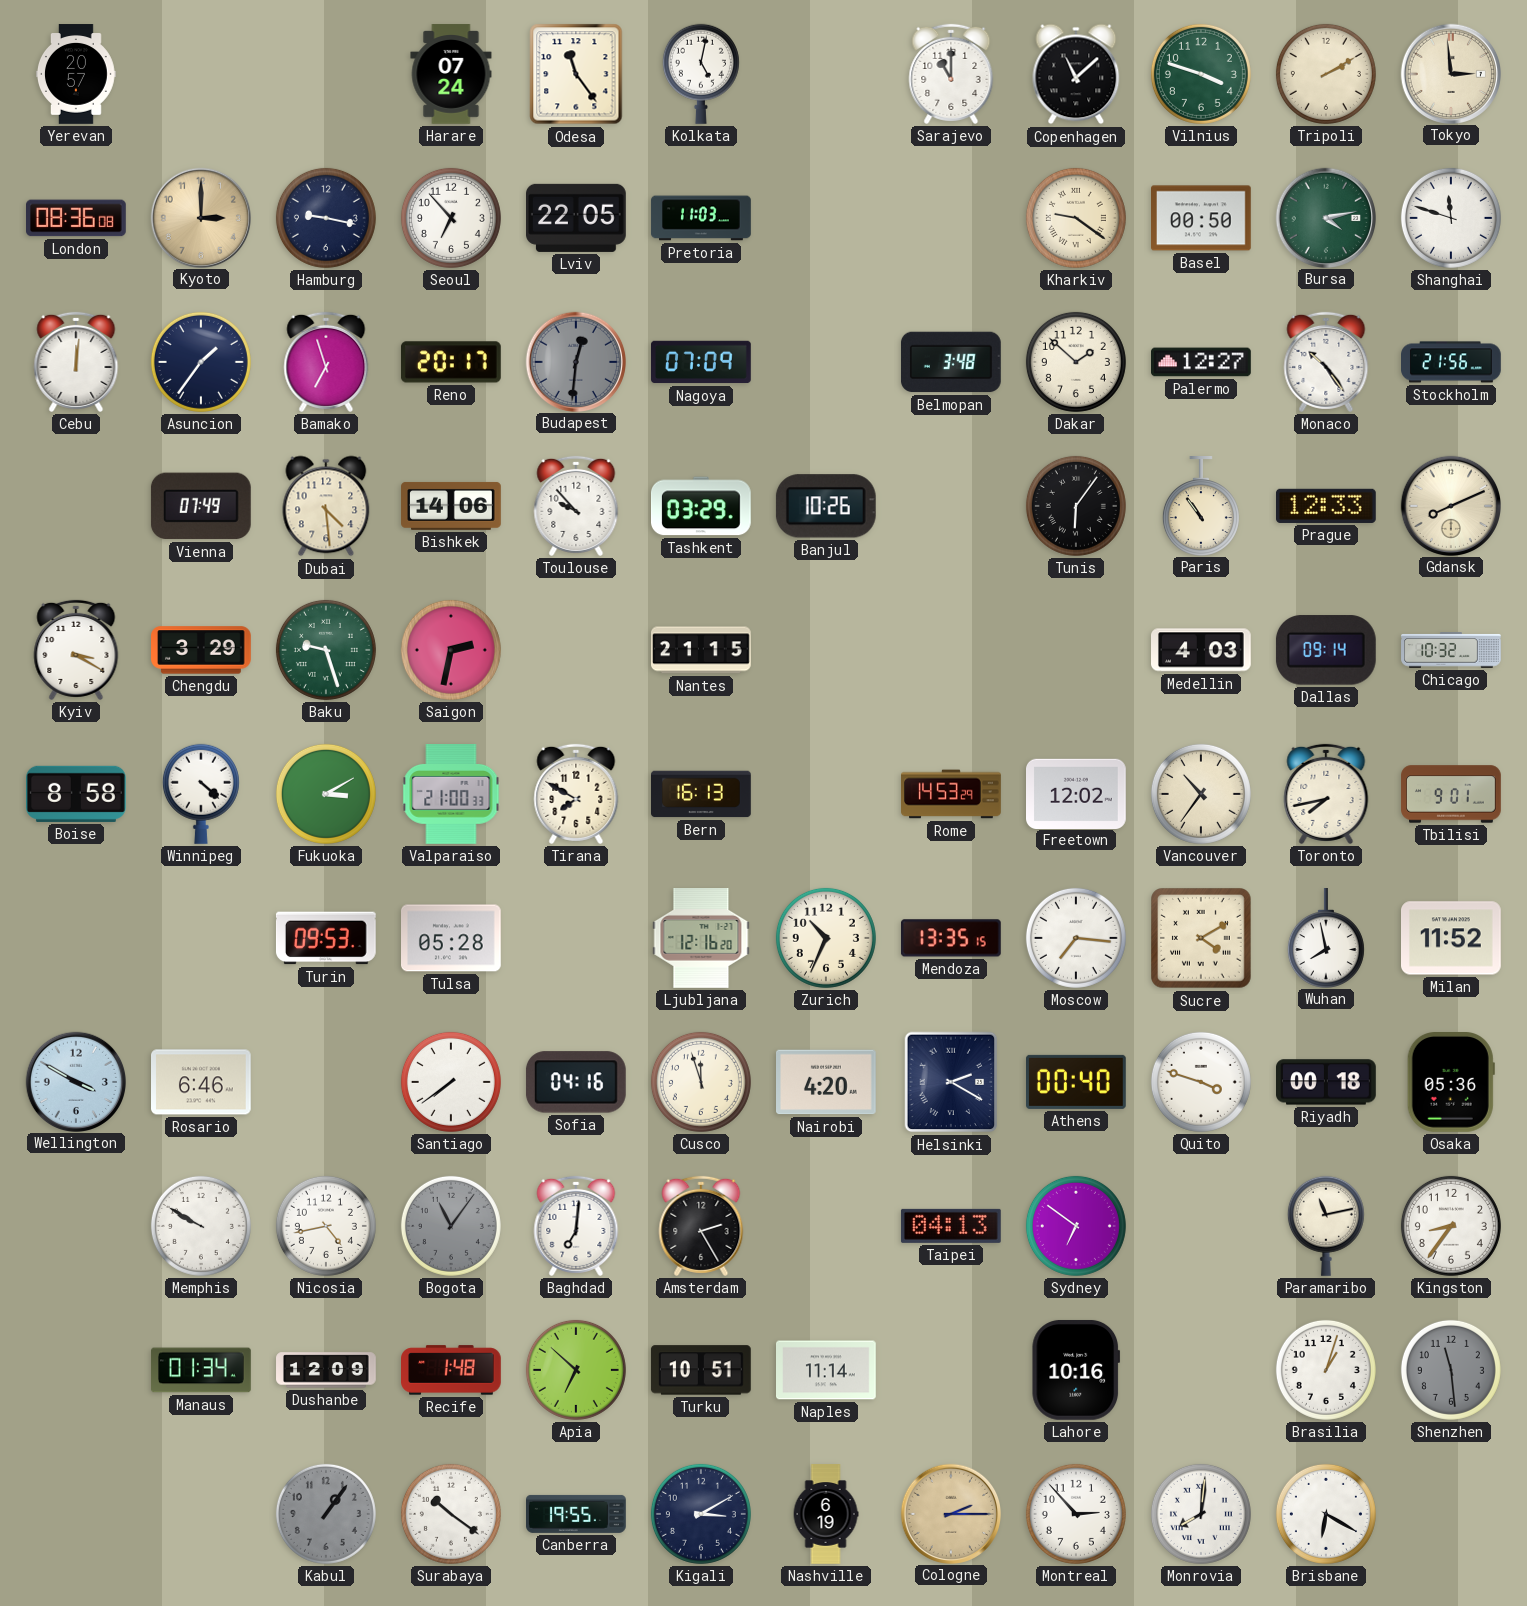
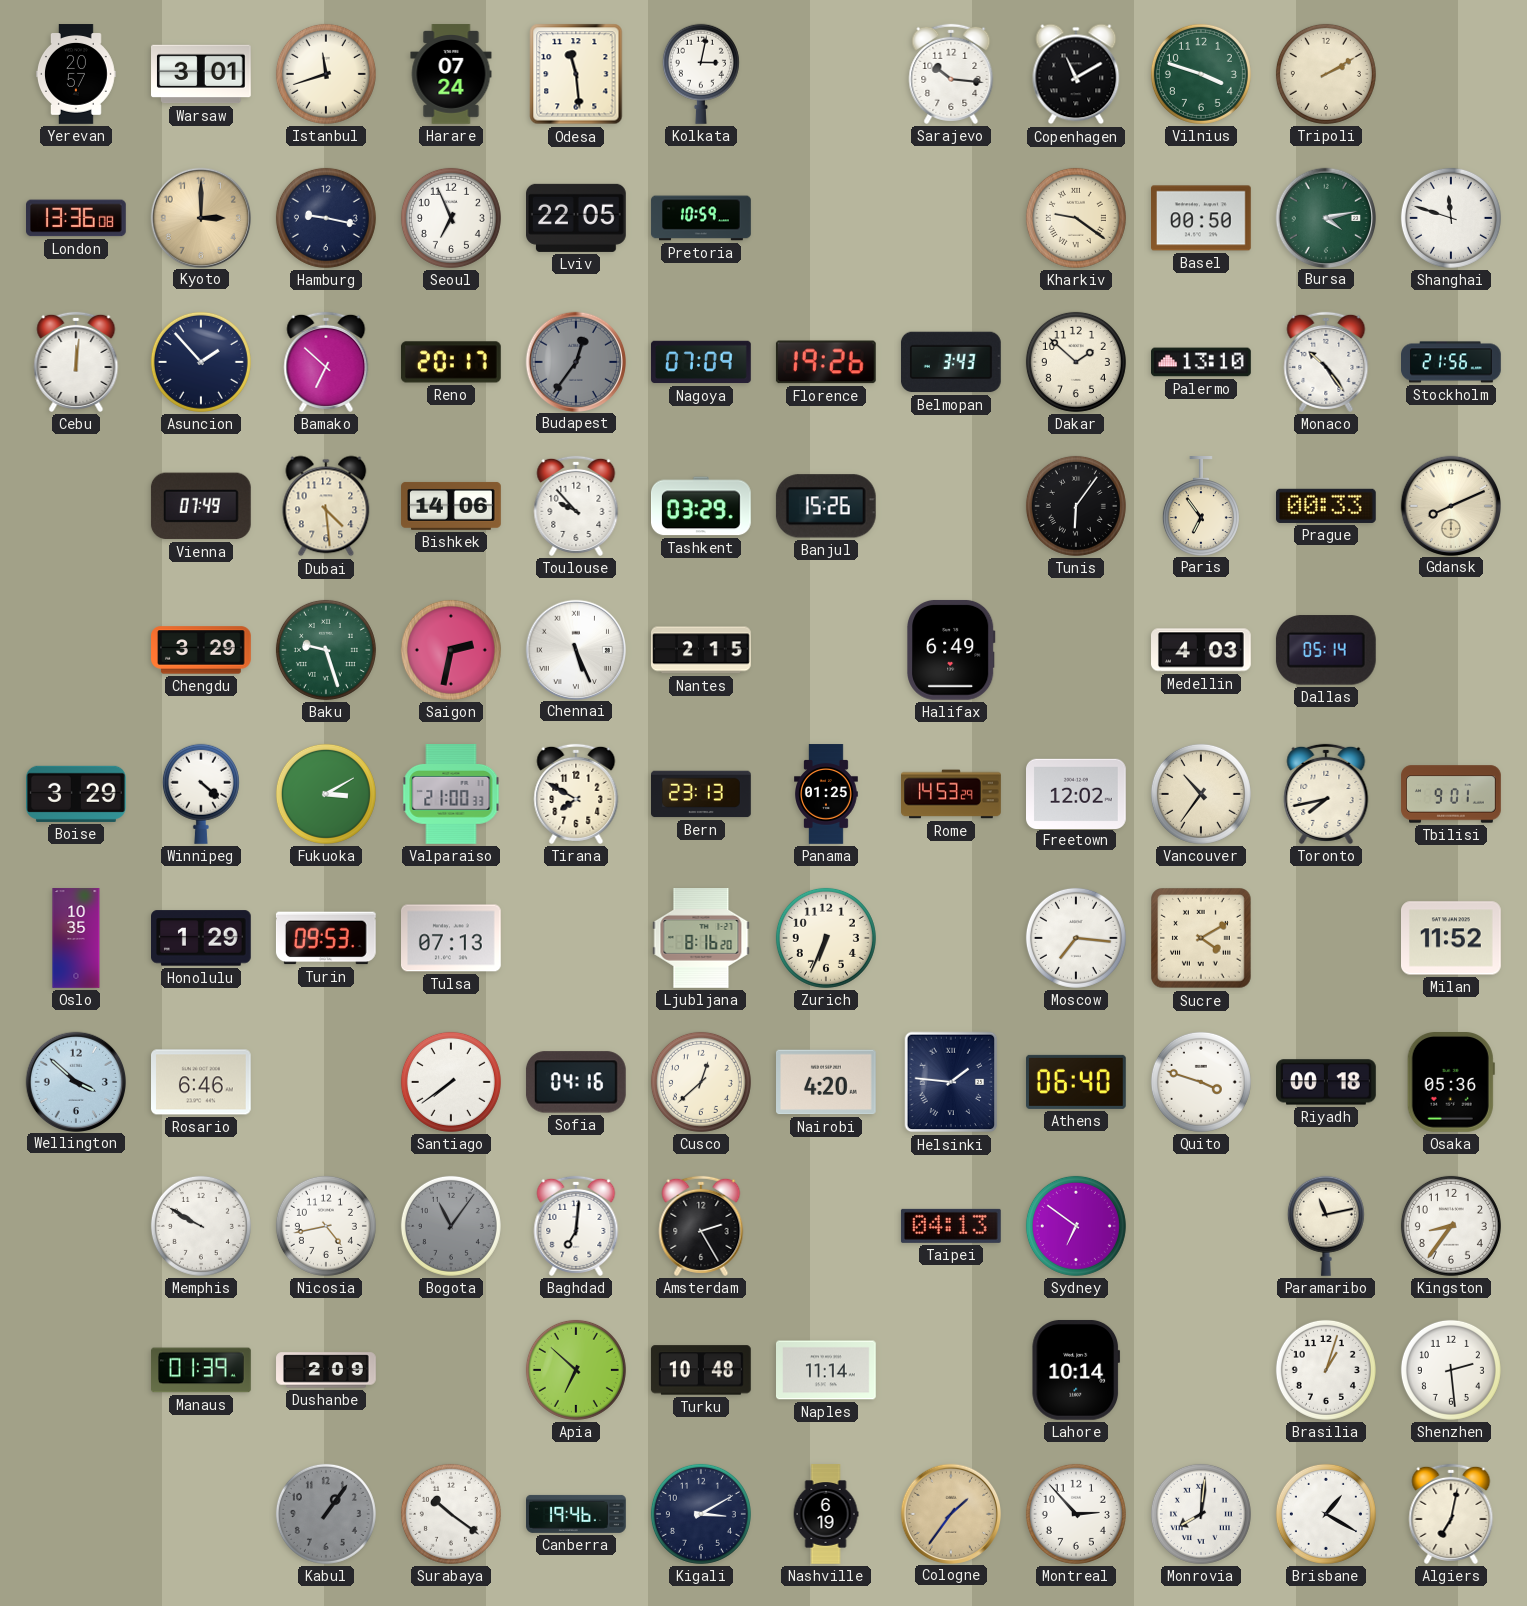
Warsaw: none -> 3:01 (202, 74)
Istanbul: none -> 11:42 (326, 74)
Odesa: 11:24 -> 11:29 (576, 74)
Kolkata: 5:02 -> 3:02 (701, 74)
Sarajevo: 11:00 -> 10:16 (951, 74)
Copenhagen: 11:08 -> 11:10 (1076, 74)
Tokyo: 2:59 -> none (1450, 73)
London: 08:36 -> 13:36 (77, 218)
Seoul: 6:53 -> 6:56 (451, 218)
Pretoria: 11:03 -> 10:59 (701, 218)
Asuncion: 1:36 -> 1:53 (201, 362)
Bamako: 6:57 -> 6:52 (326, 362)
Budapest: 12:31 -> 12:36 (575, 361)
Florence: none -> 19:26 (826, 362)
Belmopan: 3:48 -> 3:43 (951, 362)
Palermo: 12:27 -> 13:10 (1202, 362)
Banjul: 10:26 -> 15:26 (826, 506)
Paris: 10:54 -> 6:54 (1201, 506)
Prague: 12:33 -> 00:33 (1327, 506)
Kyiv: 3:20 -> none (76, 650)
Chennai: none -> 5:26 (575, 649)
Nantes: 21:15 -> 2:15 (702, 650)
Halifax: none -> 6:49 (951, 650)
Dallas: 09:14 -> 05:14 (1326, 650)
Chicago: 10:32 -> none (1451, 650)
Boise: 8:58 -> 3:29 (77, 794)
Bern: 16:13 -> 23:13 (702, 794)
Panama: none -> 01:25 (827, 794)
Oslo: none -> 10:35 (76, 938)
Honolulu: none -> 1:29 (202, 938)
Tulsa: 05:28 -> 07:13 (452, 938)
Ljubljana: 12:16 -> 8:16 (701, 939)
Zurich: 10:34 -> 6:34 (826, 938)
Mendoza: 13:35 -> none (951, 938)
Wuhan: 7:58 -> none (1326, 938)
Wellington: 3:50 -> 3:52 (75, 1081)
Cusco: 11:57 -> 12:38 (701, 1082)
Helsinki: 2:20 -> 1:46 (951, 1082)
Athens: 00:40 -> 06:40 (1077, 1082)
Manaus: 01:34 -> 01:39 (201, 1370)
Dushanbe: 12:09 -> 2:09 (326, 1370)
Recife: 1:48 -> none (451, 1370)
Turku: 10:51 -> 10:48 (701, 1370)
Lahore: 10:16 -> 10:14 (1076, 1370)
Shenzhen: 11:29 -> 2:29 (1451, 1370)
Shenzhen dial: grey -> white (1451, 1370)
Canberra: 19:55 -> 19:46 (576, 1514)
Cologne: 2:15 -> 1:36 (950, 1513)
Brisbane: 6:20 -> 1:20 (1326, 1514)
Algiers: none -> 7:02 (1451, 1514)
